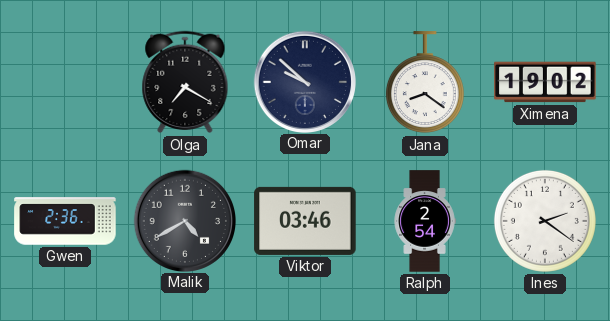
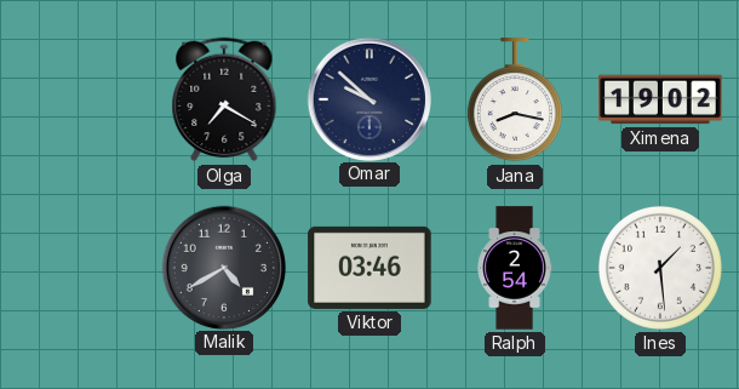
Jana: 8:21 -> 8:17 (515, 101)
Gwen: 2:36 -> none (65, 221)
Ines: 2:21 -> 1:29 (660, 268)
